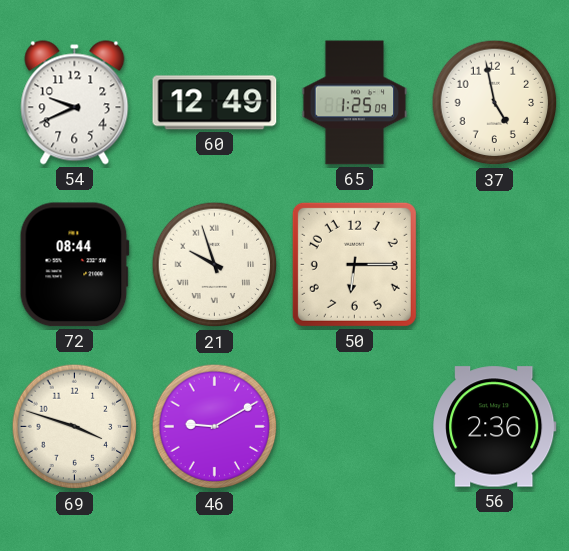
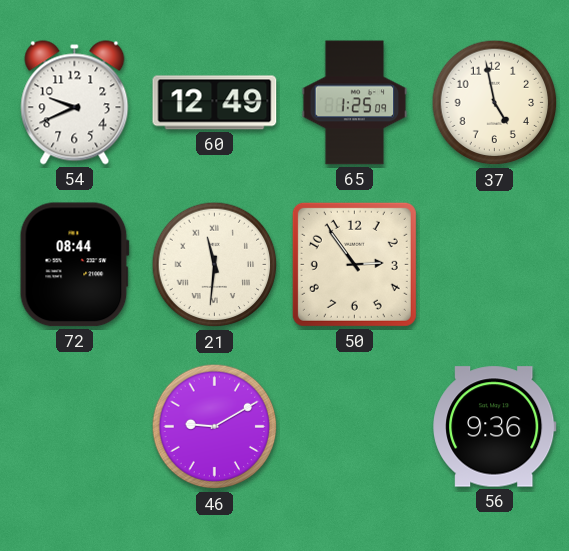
21: 9:57 -> 11:31 (215, 265)
50: 6:15 -> 2:54 (354, 264)
69: 3:48 -> none (75, 427)
56: 2:36 -> 9:36 (495, 427)
